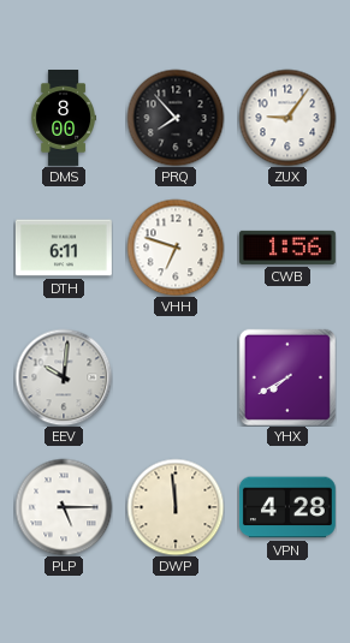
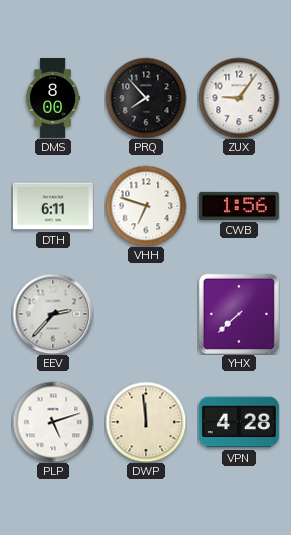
EEV: 10:01 -> 2:37 (53, 314)
YHX: 7:40 -> 7:38 (239, 314)
PLP: 5:15 -> 5:12 (53, 422)
